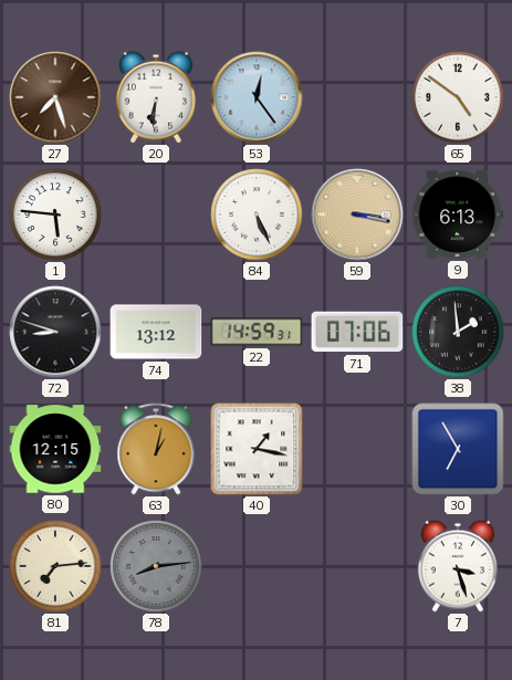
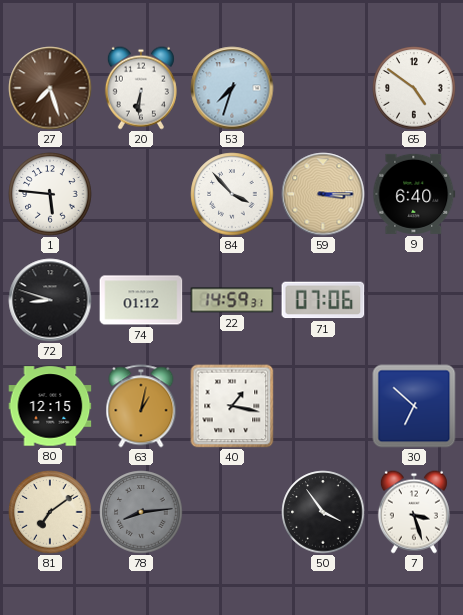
53: 12:24 -> 7:33 (232, 88)
84: 5:26 -> 3:53 (232, 194)
59: 3:17 -> 3:15 (323, 194)
9: 6:13 -> 6:40 (414, 194)
74: 13:12 -> 01:12 (141, 300)
38: 1:59 -> none (458, 332)
30: 6:55 -> 6:52 (414, 406)
81: 7:14 -> 7:09 (50, 512)
50: none -> 3:54 (323, 512)
